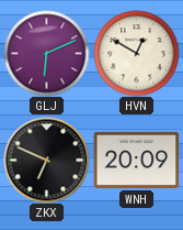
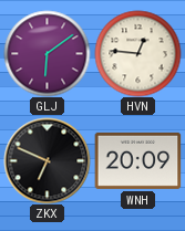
GLJ: 6:11 -> 6:09 (47, 53)
HVN: 12:50 -> 12:46 (137, 53)
